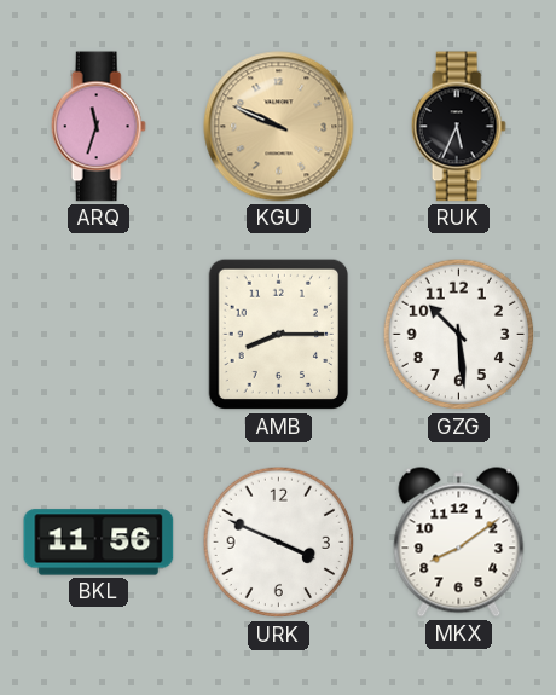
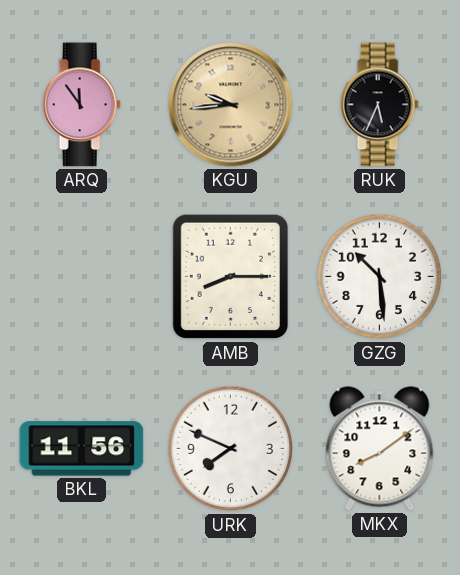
ARQ: 11:33 -> 11:54 (81, 105)
KGU: 9:49 -> 9:44 (231, 105)
URK: 3:49 -> 7:49 (231, 449)
